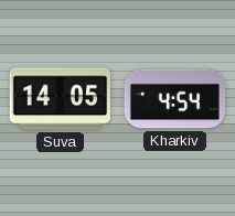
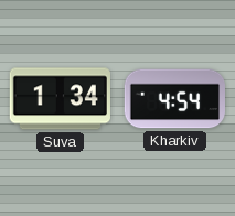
Suva: 14:05 -> 1:34 (60, 99)
